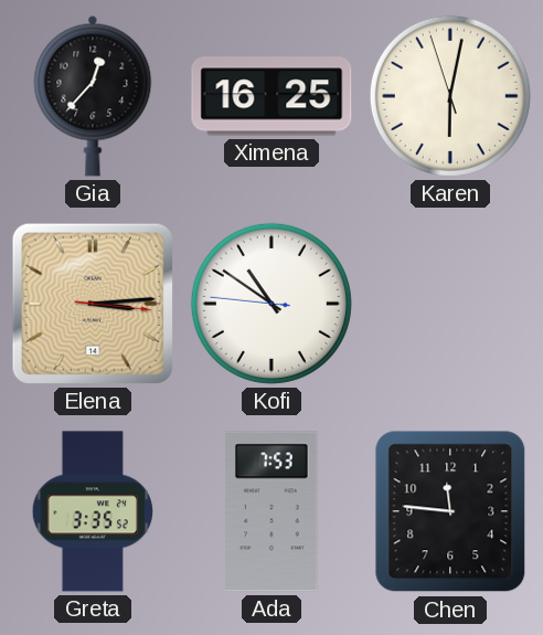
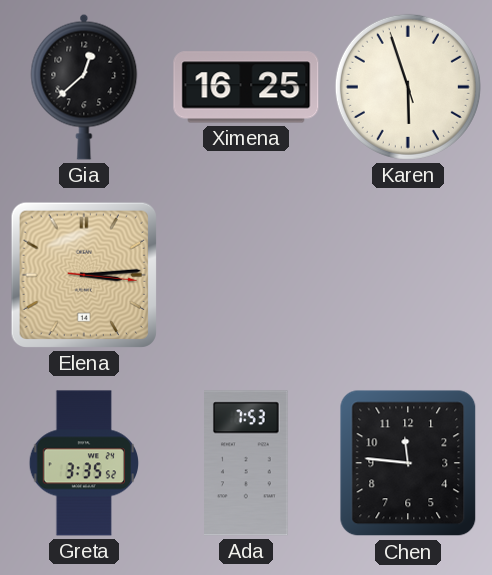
Gia: 12:37 -> 12:38 (84, 87)
Karen: 6:01 -> 5:56 (408, 87)
Kofi: 10:50 -> none (271, 304)
